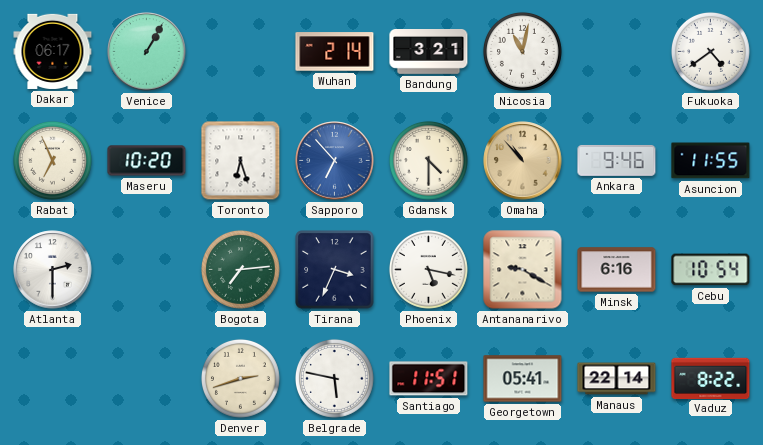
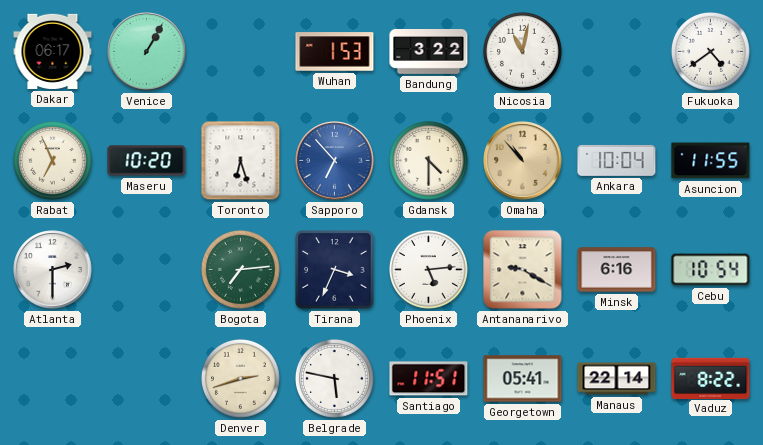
Wuhan: 2:14 -> 1:53 (335, 52)
Bandung: 3:21 -> 3:22 (429, 52)
Ankara: 9:46 -> 10:04 (617, 161)
Phoenix: 5:17 -> 5:14 (428, 269)
